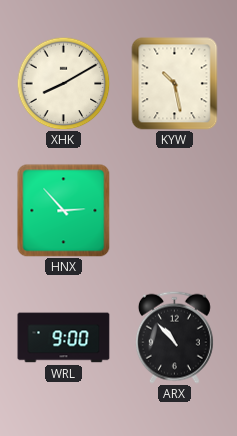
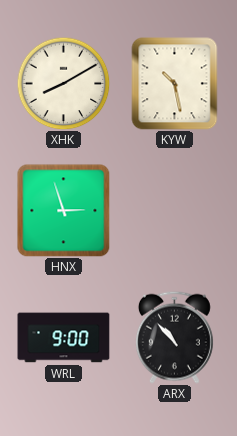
HNX: 2:53 -> 2:57 (64, 211)
